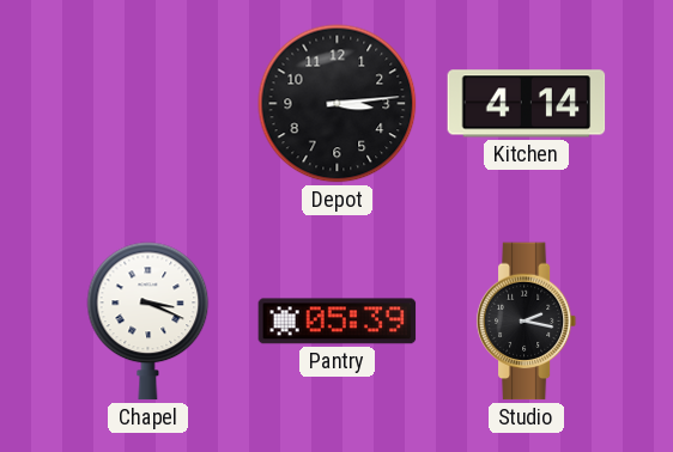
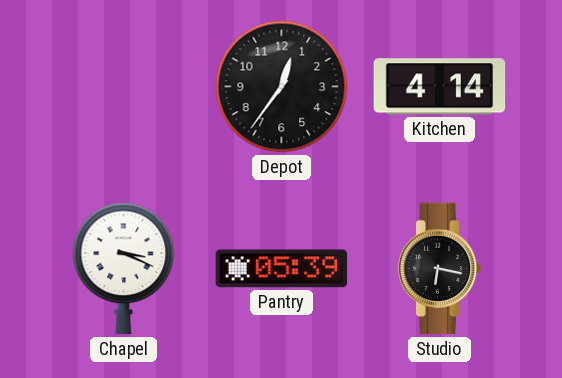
Depot: 3:14 -> 12:36 (282, 87)
Studio: 2:17 -> 6:17 (440, 269)
